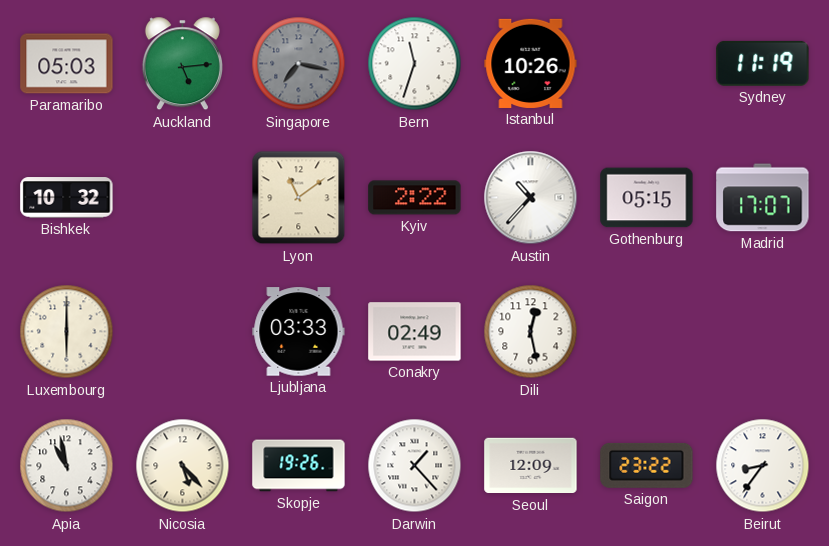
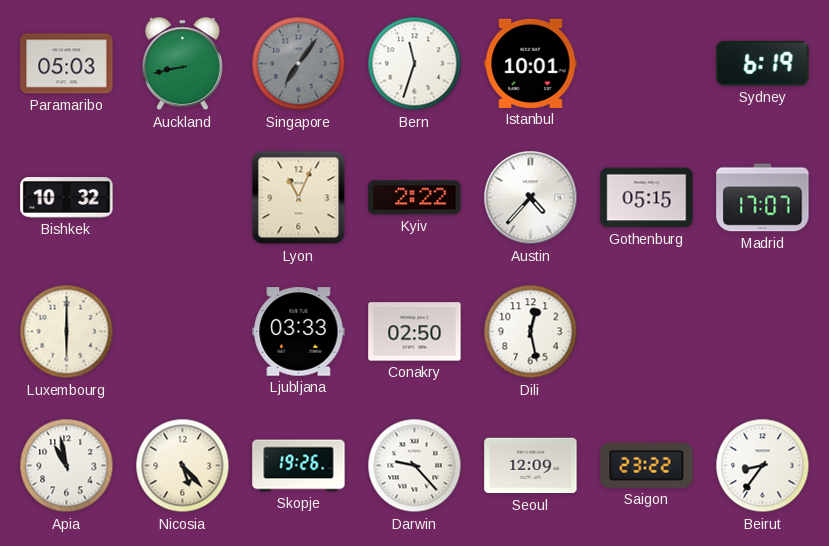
Auckland: 5:14 -> 8:43 (182, 64)
Singapore: 7:17 -> 7:06 (299, 64)
Istanbul: 10:26 -> 10:01 (531, 63)
Sydney: 11:19 -> 6:19 (763, 63)
Lyon: 11:09 -> 11:04 (299, 198)
Austin: 10:37 -> 4:37 (531, 198)
Conakry: 02:49 -> 02:50 (415, 332)
Darwin: 1:23 -> 9:23 (415, 466)
